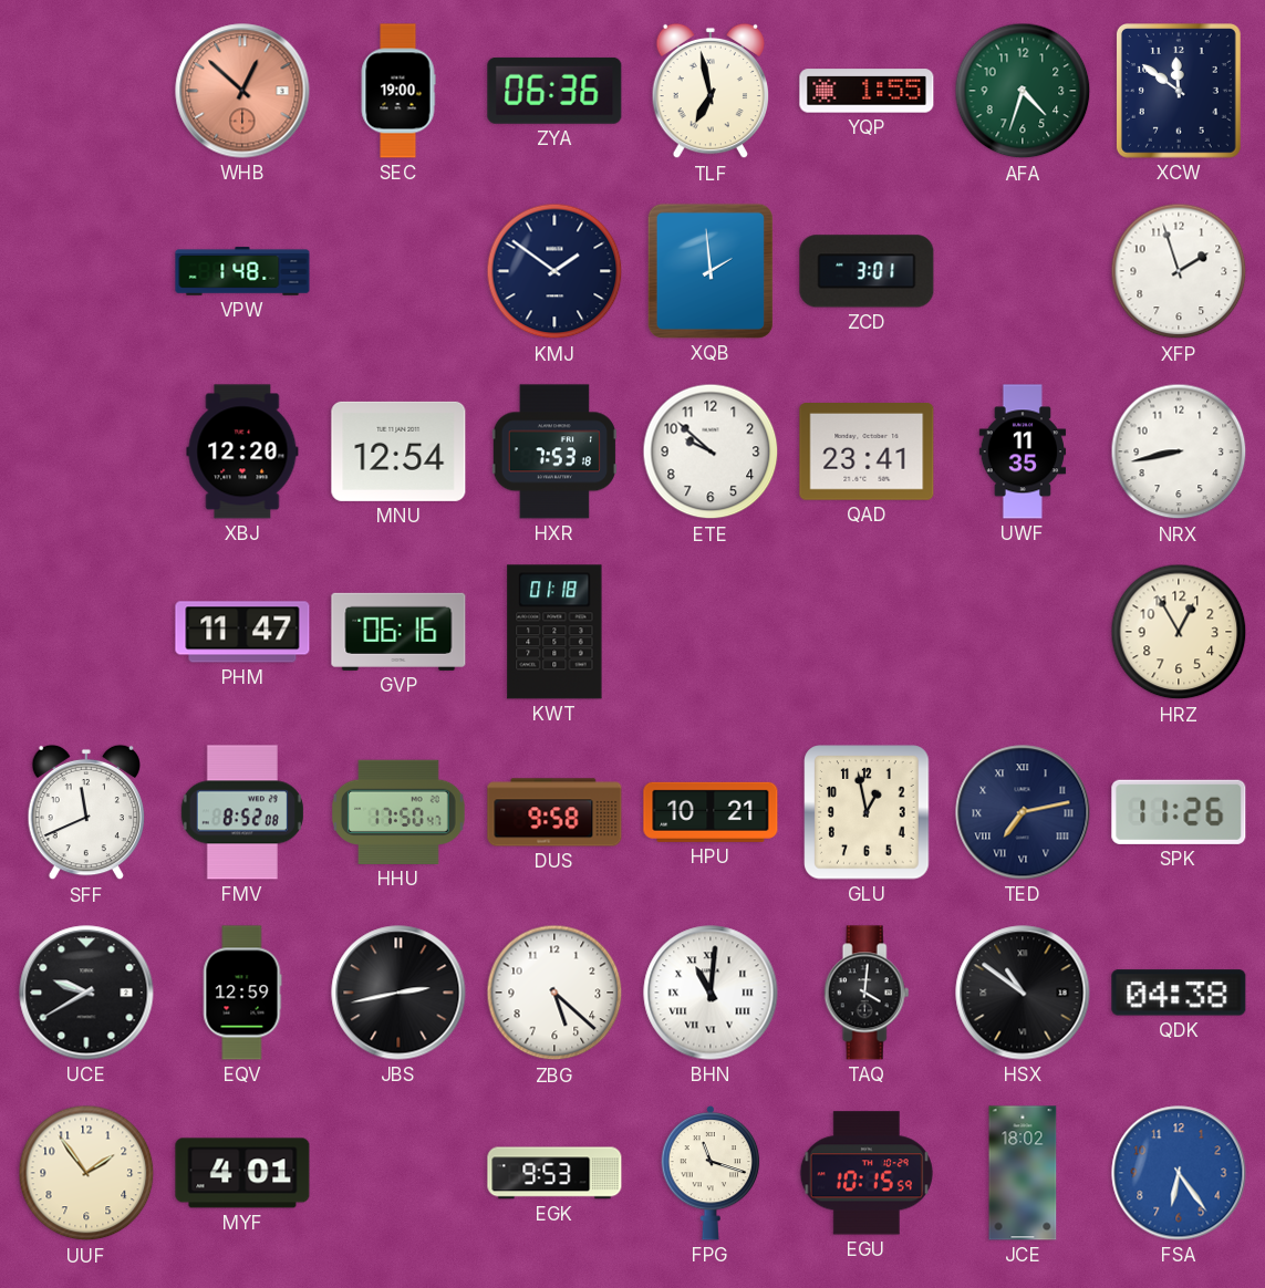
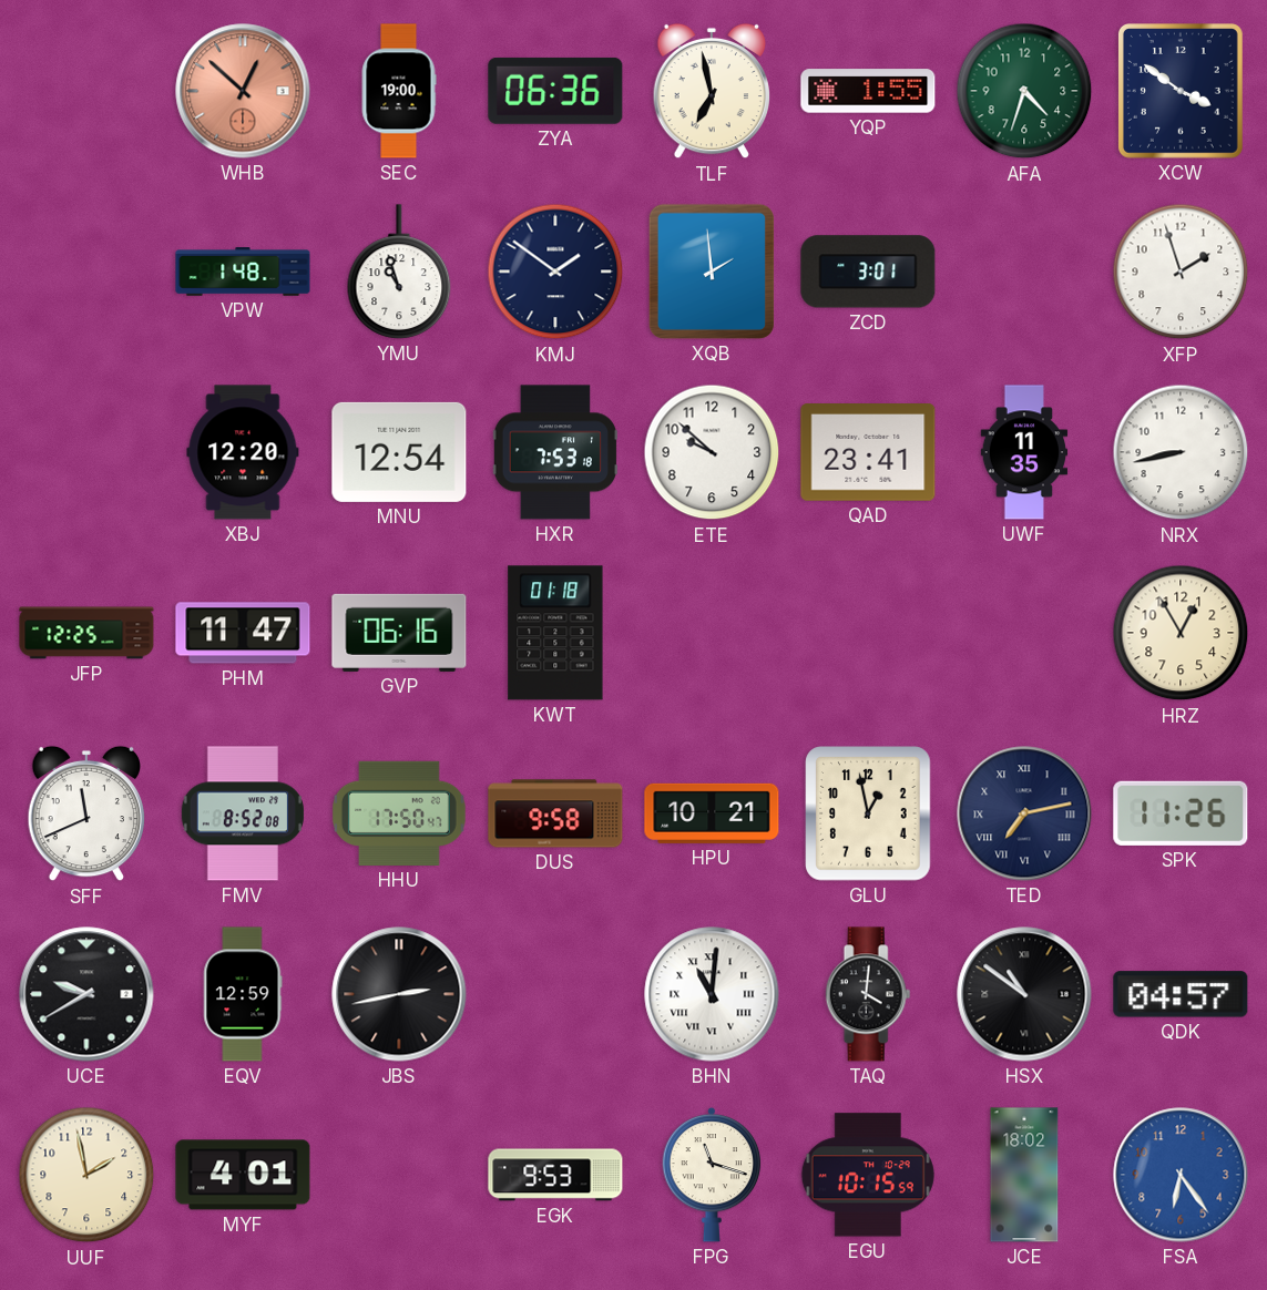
XCW: 11:51 -> 3:51 (1181, 92)
YMU: none -> 10:57 (399, 272)
JFP: none -> 12:25 (86, 633)
ZBG: 5:22 -> none (554, 993)
QDK: 04:38 -> 04:57 (1181, 994)
UUF: 1:54 -> 1:58 (86, 1175)
